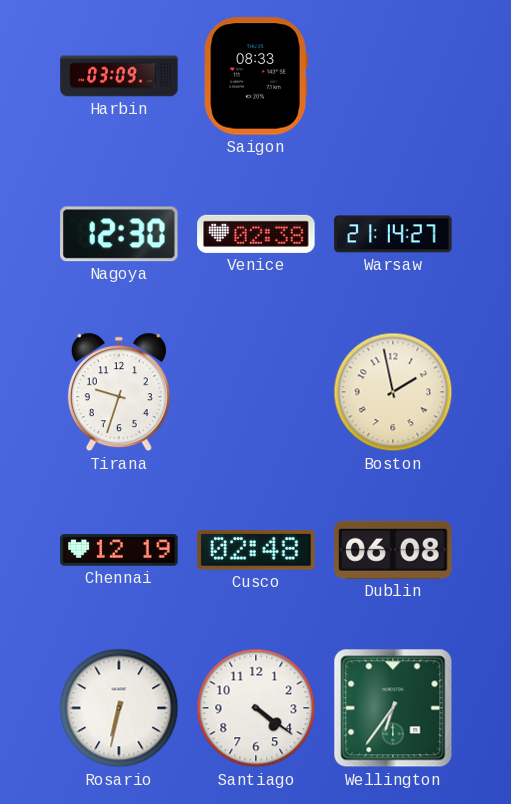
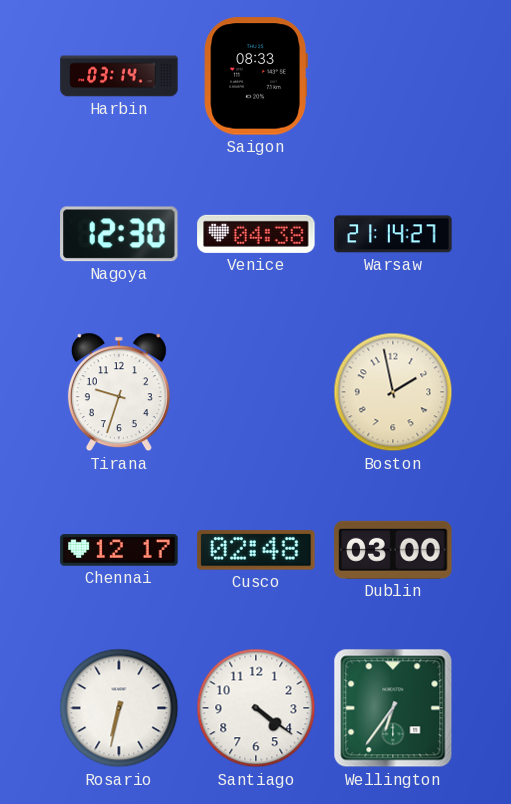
Harbin: 03:09 -> 03:14 (119, 76)
Venice: 02:38 -> 04:38 (256, 234)
Chennai: 12:19 -> 12:17 (119, 550)
Dublin: 06:08 -> 03:00 (393, 550)
